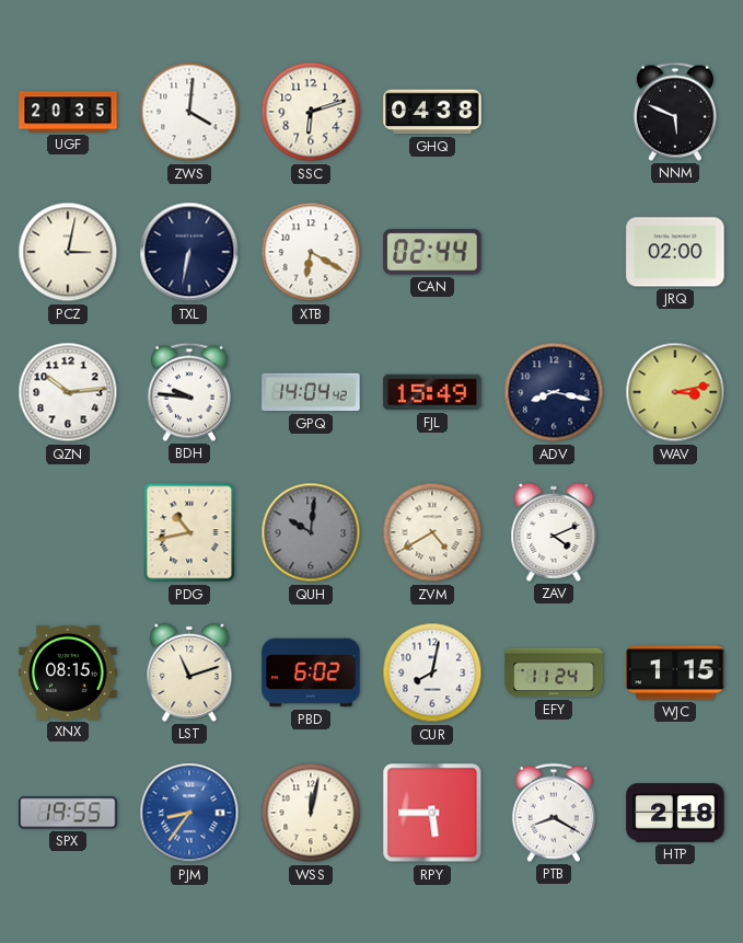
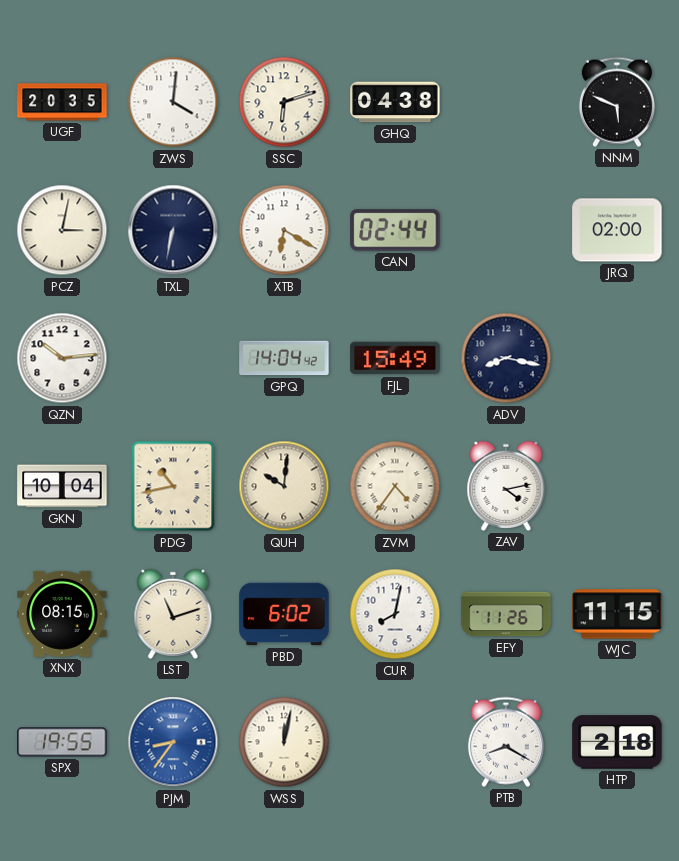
BDH: 9:46 -> none (189, 392)
WAV: 3:13 -> none (675, 392)
GKN: none -> 10:04 (62, 486)
QUH dial: grey -> cream (284, 486)
ZVM: 4:40 -> 4:36 (395, 486)
ZAV: 4:11 -> 4:13 (506, 486)
EFY: 11:24 -> 11:26 (506, 614)
WJC: 1:15 -> 11:15 (617, 614)
RPY: 5:45 -> none (432, 813)
